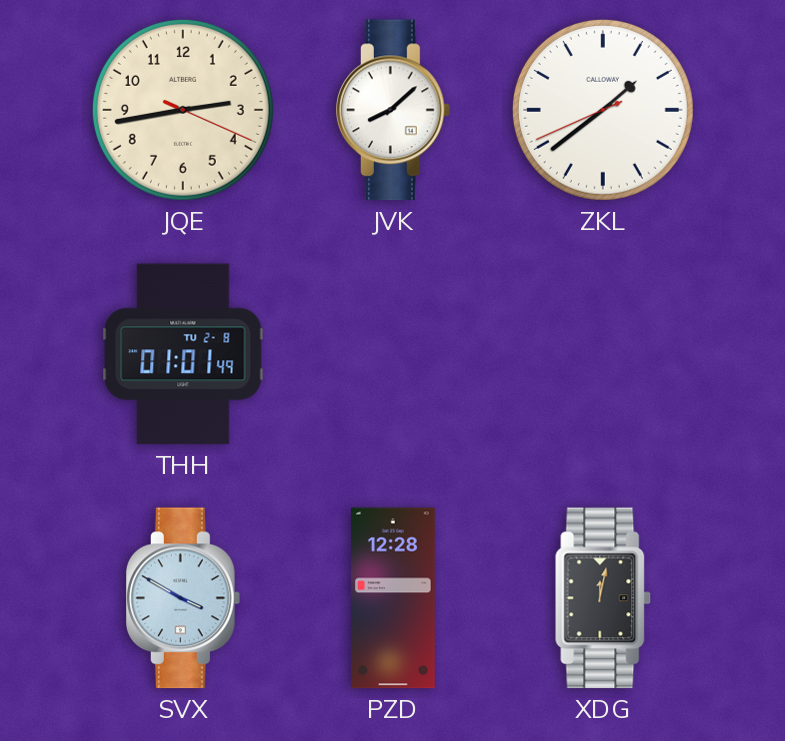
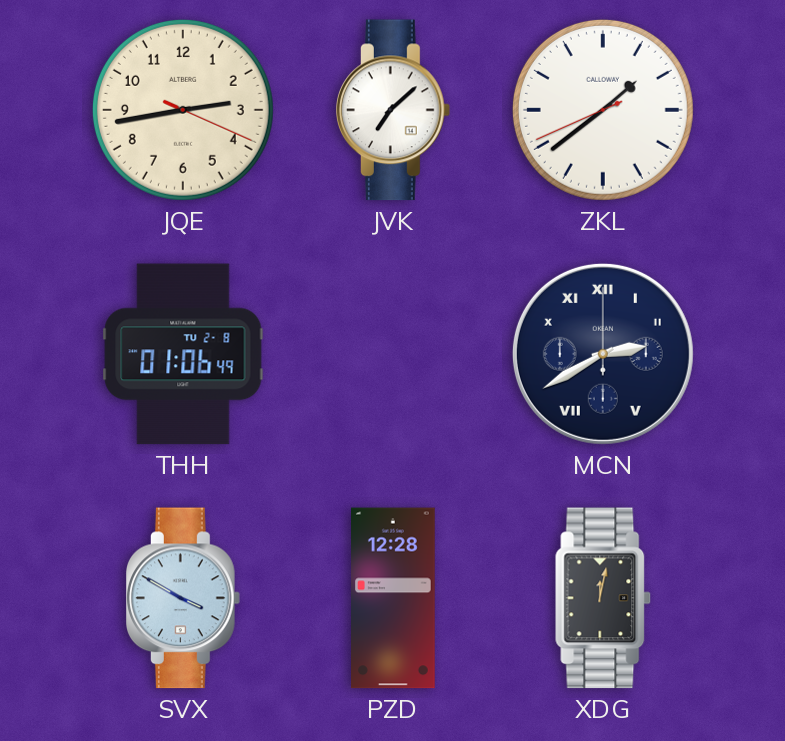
JVK: 8:08 -> 7:08 (394, 110)
THH: 01:01 -> 01:06 (183, 354)
MCN: none -> 2:40 (603, 354)
